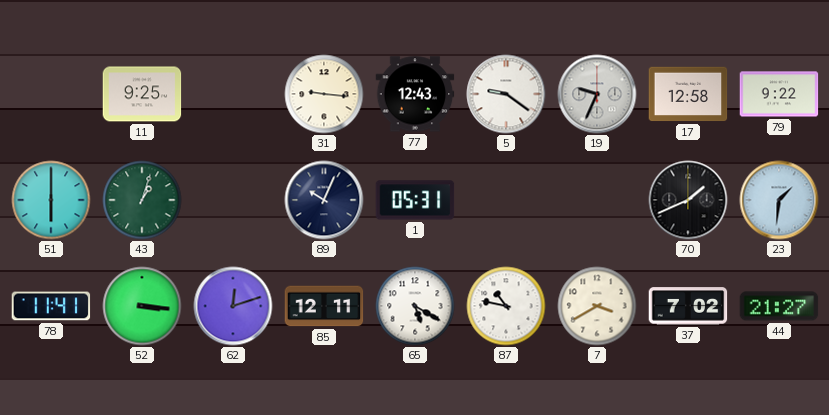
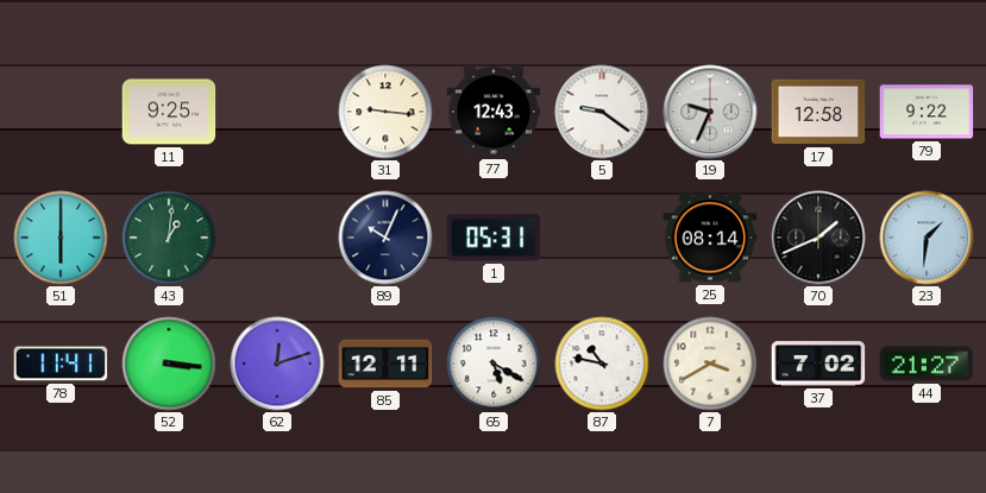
43: 1:03 -> 1:01 (169, 238)
25: none -> 08:14 (710, 238)
